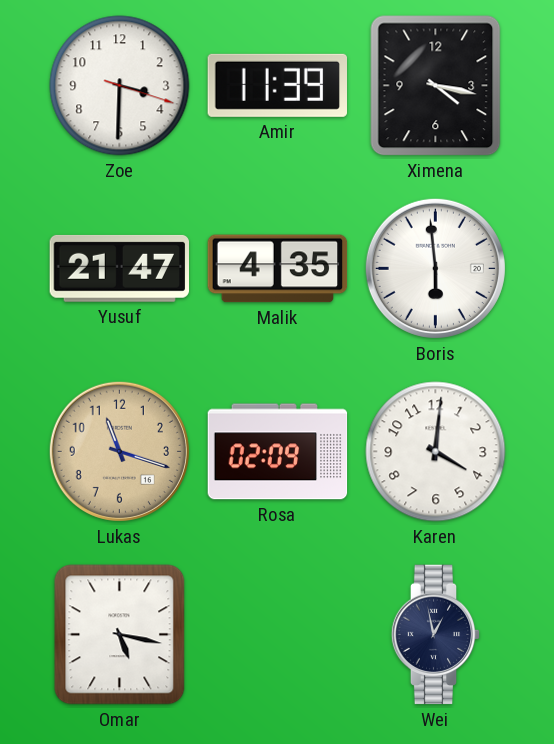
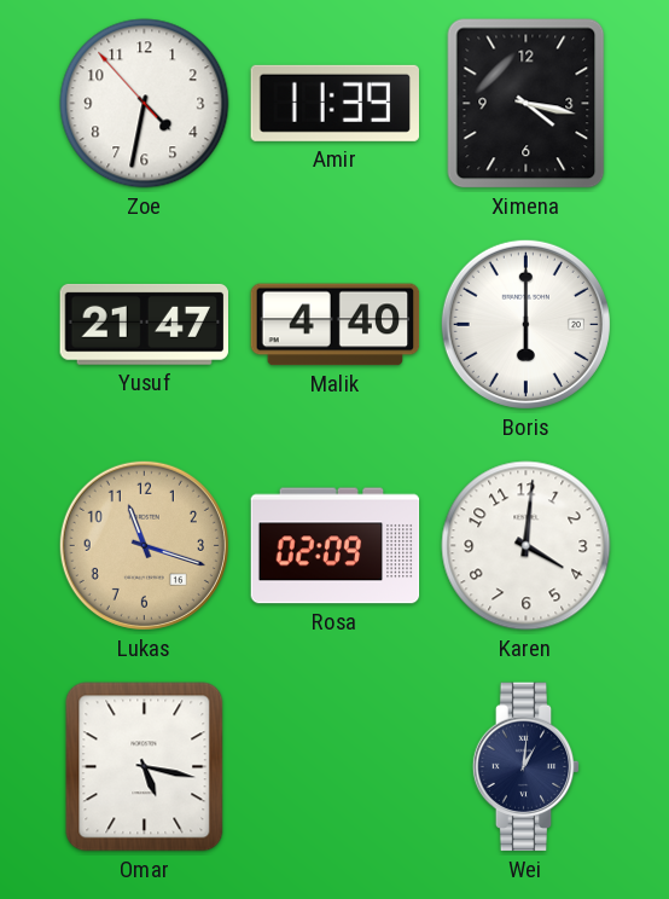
Zoe: 3:30 -> 4:31 (145, 104)
Malik: 4:35 -> 4:40 (336, 325)
Boris: 5:59 -> 6:00 (525, 324)
Wei: 12:58 -> 1:01 (527, 767)
